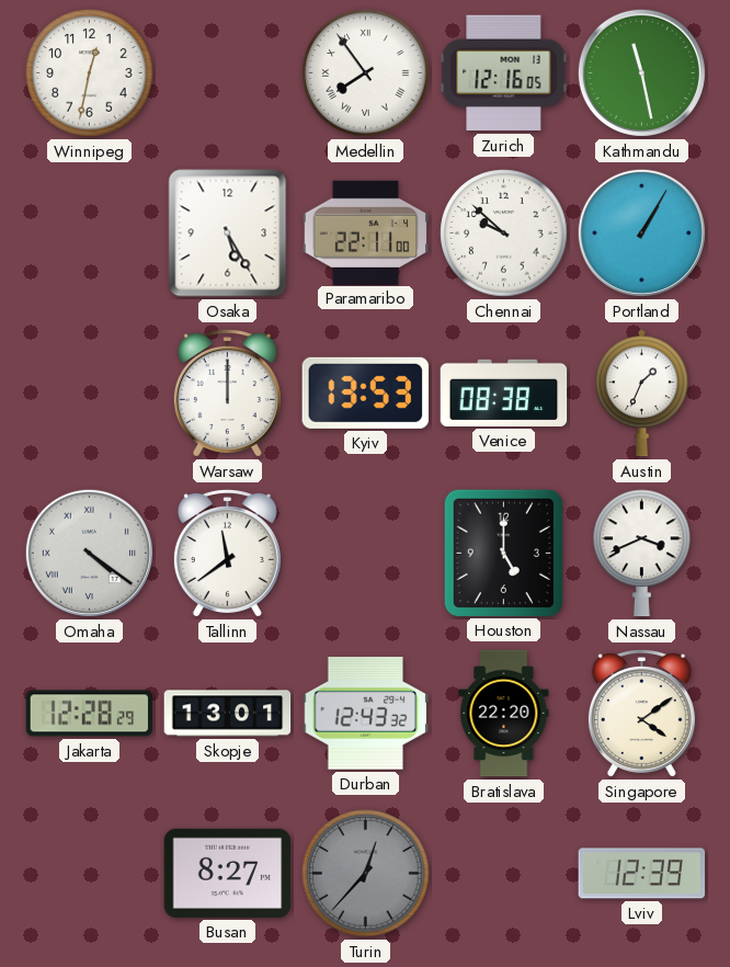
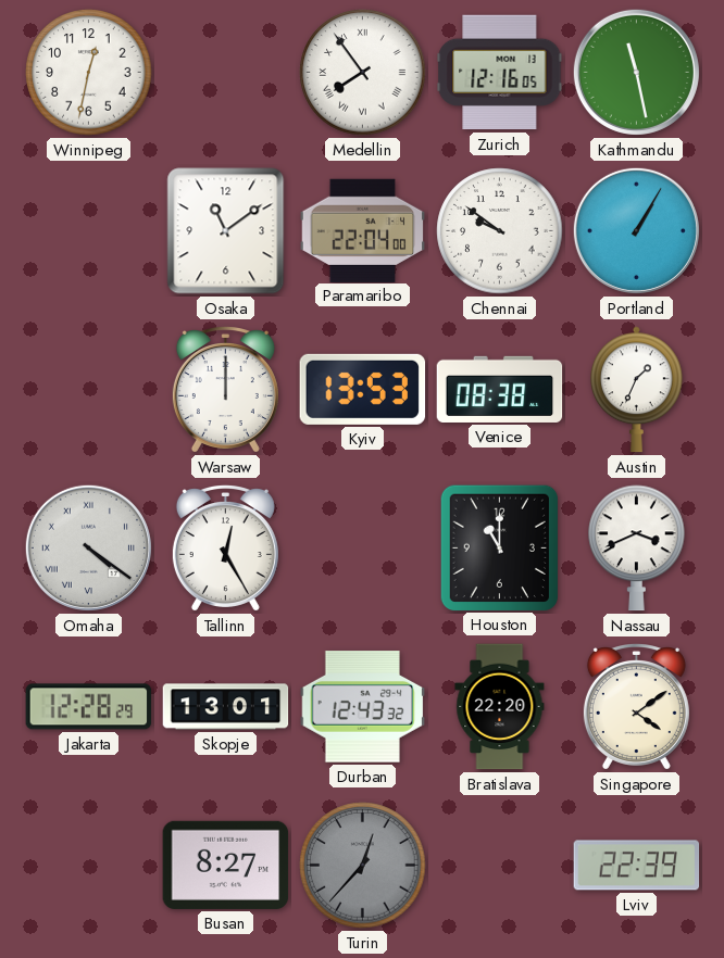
Osaka: 5:25 -> 11:09 (226, 231)
Paramaribo: 22:11 -> 22:04 (363, 230)
Chennai: 9:52 -> 9:51 (500, 231)
Tallinn: 11:39 -> 12:25 (225, 549)
Houston: 5:00 -> 11:00 (499, 547)
Lviv: 12:39 -> 22:39 (637, 866)
